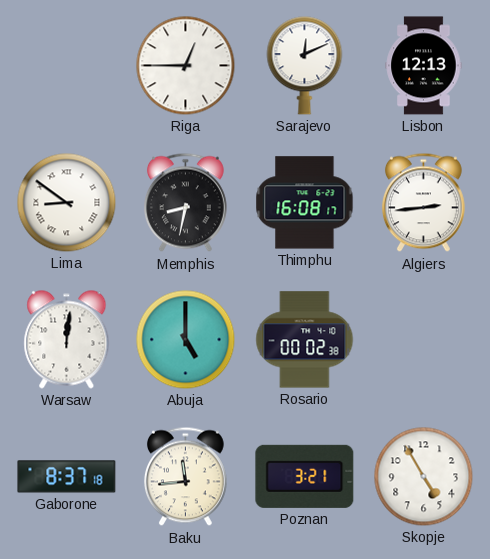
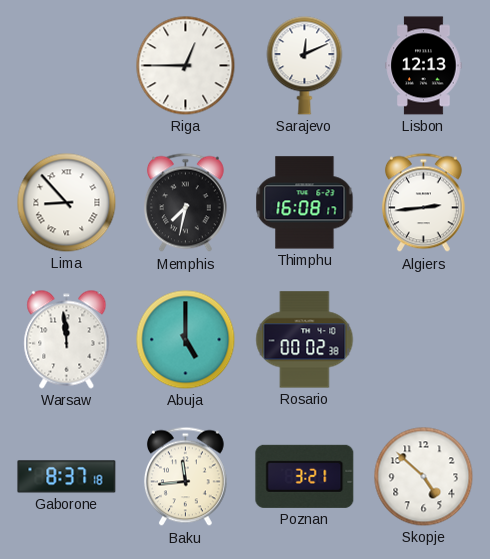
Lima: 8:51 -> 8:53 (67, 203)
Memphis: 8:32 -> 7:32 (185, 203)
Warsaw: 12:01 -> 11:59 (67, 340)
Skopje: 4:55 -> 4:52 (424, 477)
